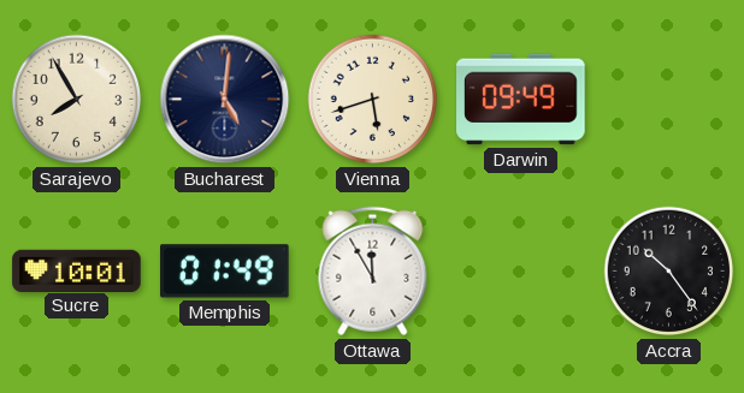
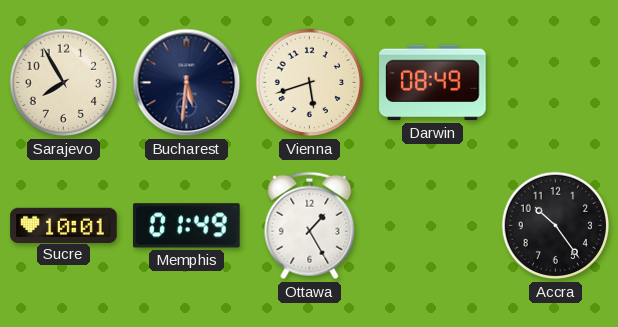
Bucharest: 5:01 -> 5:31 (187, 83)
Darwin: 09:49 -> 08:49 (433, 83)
Ottawa: 11:55 -> 1:25 (310, 226)
